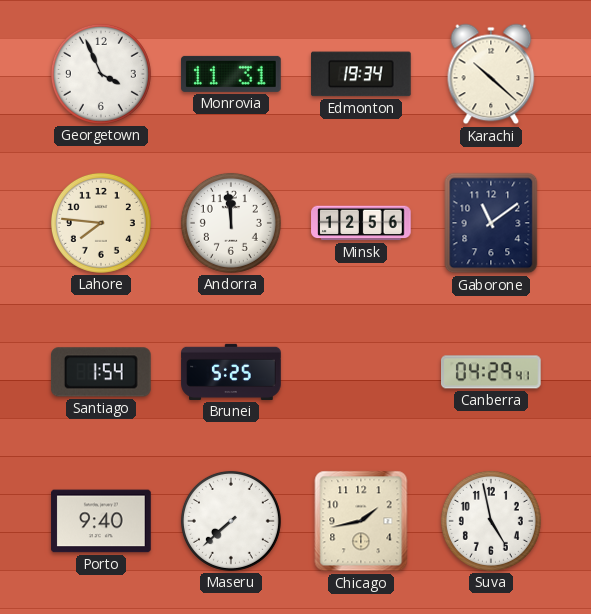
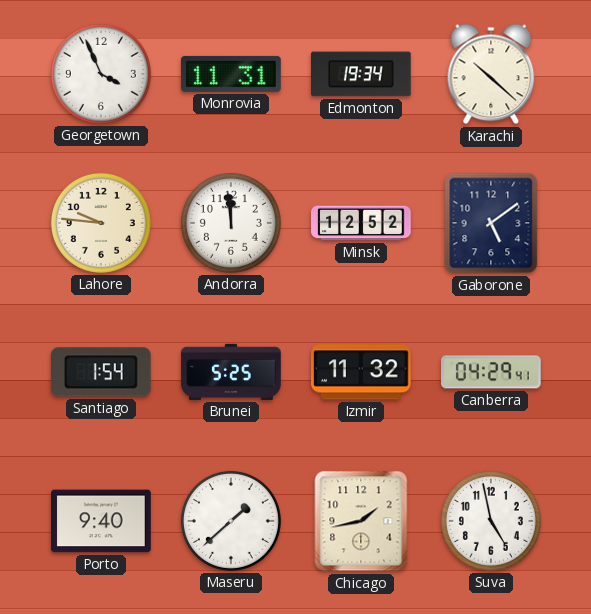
Lahore: 7:46 -> 9:46 (101, 223)
Minsk: 12:56 -> 12:52 (361, 223)
Gaborone: 11:09 -> 5:09 (491, 223)
Izmir: none -> 11:32 (361, 372)
Maseru: 7:38 -> 1:38 (231, 521)
